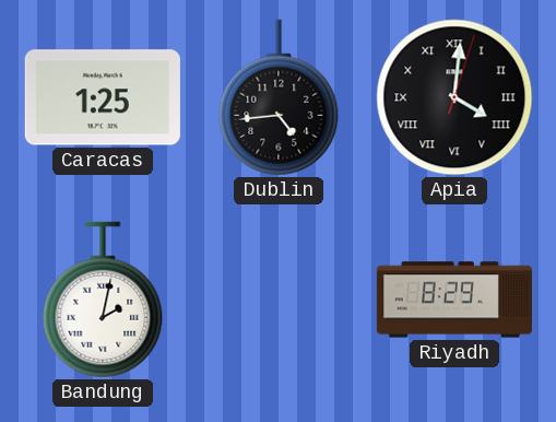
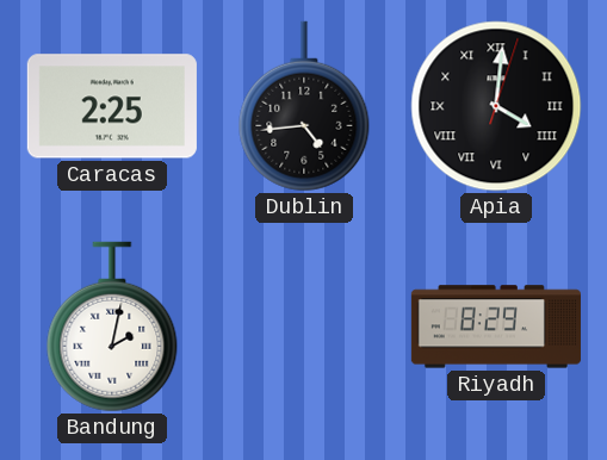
Caracas: 1:25 -> 2:25 (112, 106)
